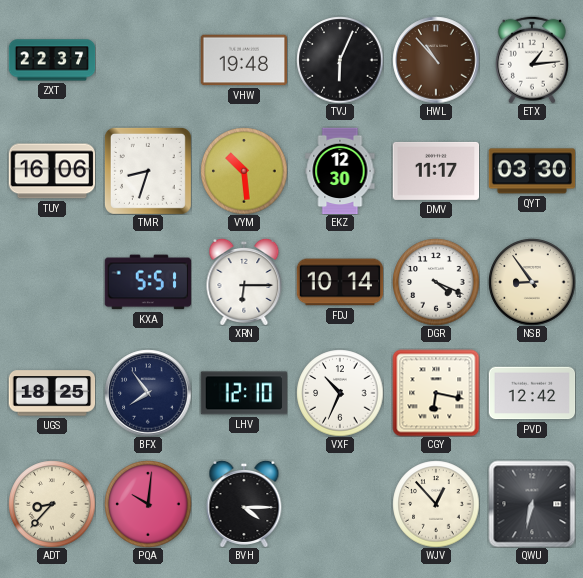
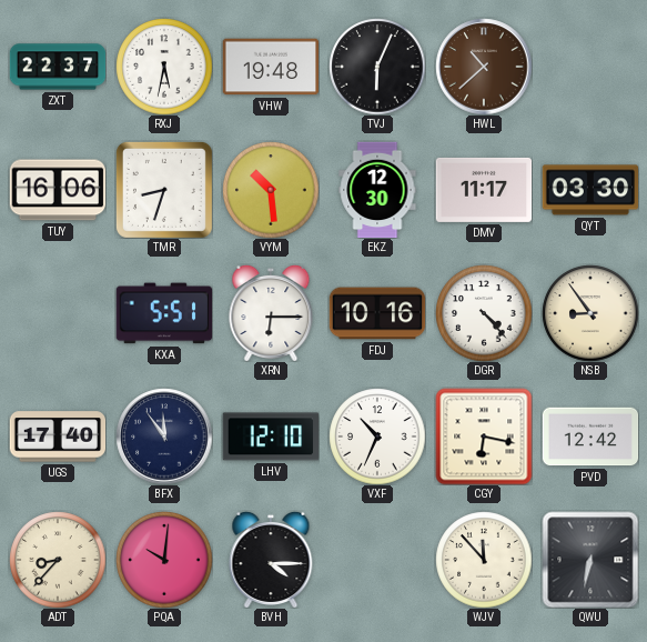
RXJ: none -> 5:32 (164, 67)
HWL: 10:53 -> 10:38 (484, 67)
ETX: 1:14 -> none (532, 60)
FDJ: 10:14 -> 10:16 (377, 313)
DGR: 4:19 -> 4:23 (484, 313)
UGS: 18:25 -> 17:40 (58, 437)
BFX: 7:54 -> 11:54 (164, 437)
WJV: 12:53 -> 11:53 (484, 560)
